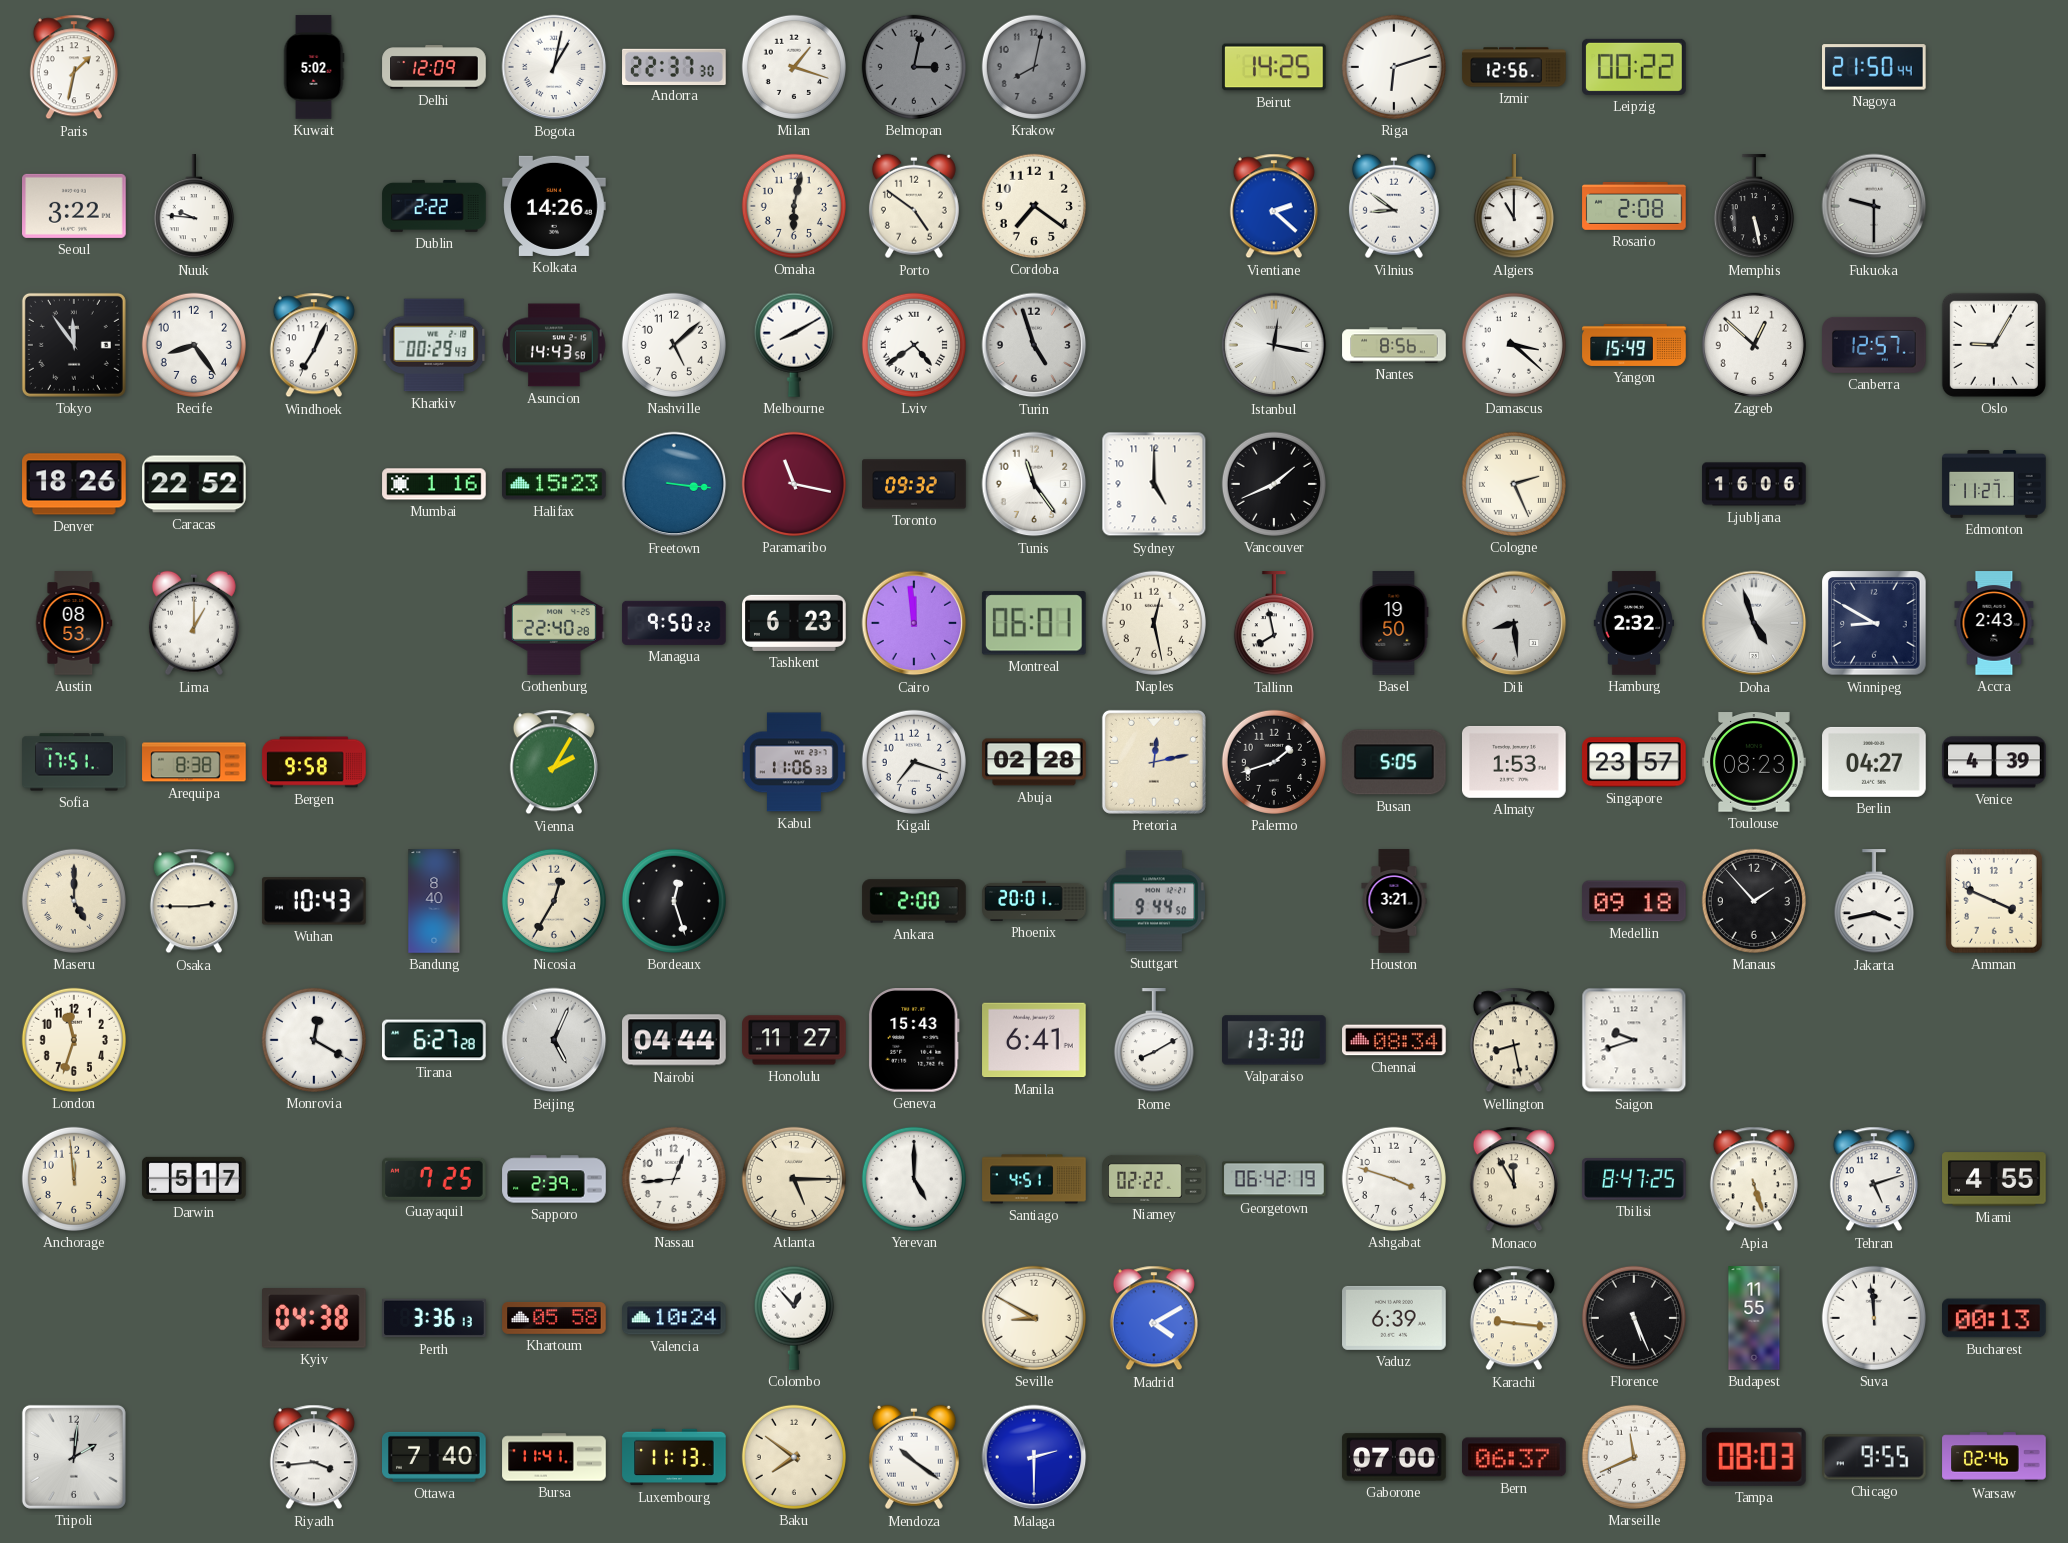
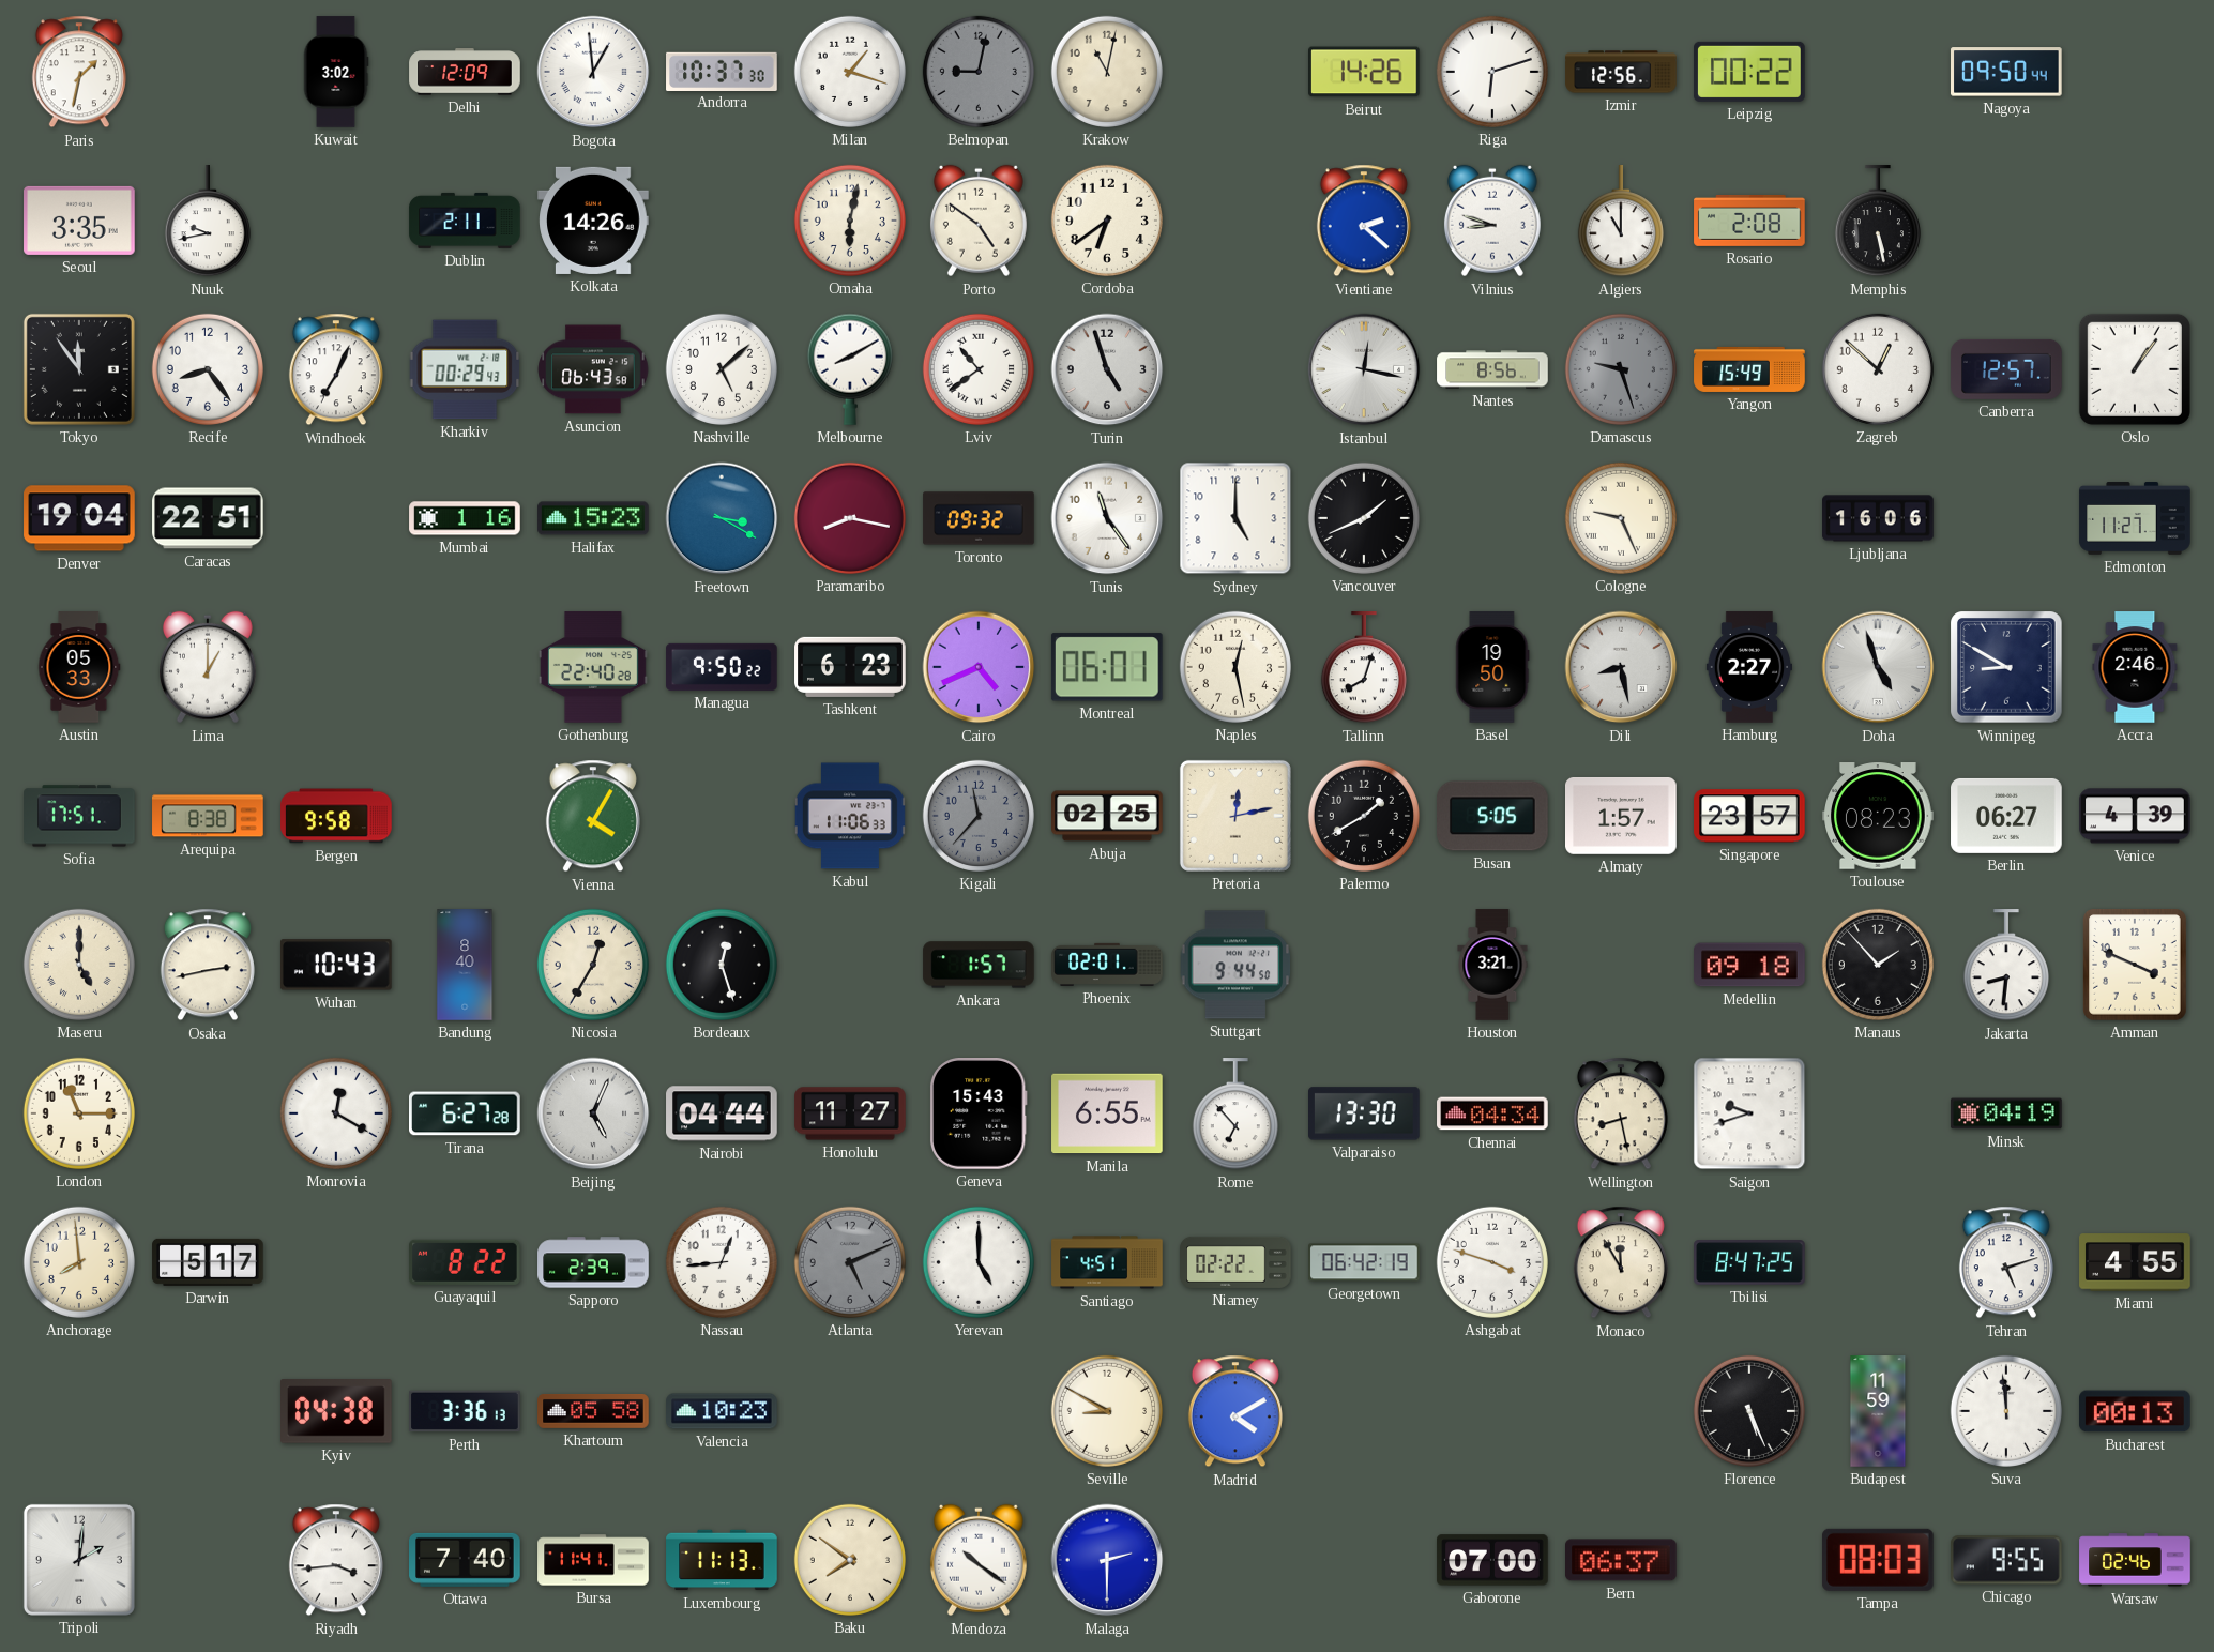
Kuwait: 5:02 -> 3:02 (336, 72)
Bogota: 1:02 -> 12:59 (593, 72)
Andorra: 22:37 -> 10:37 (722, 71)
Belmopan: 3:02 -> 9:02 (979, 72)
Krakow: 8:02 -> 11:02 (1107, 72)
Krakow dial: grey -> cream (1107, 72)
Beirut: 14:25 -> 14:26 (1365, 72)
Nagoya: 21:50 -> 09:50 (2007, 72)
Seoul: 3:22 -> 3:35 (79, 221)
Nuuk: 9:46 -> 9:43 (208, 222)
Dublin: 2:22 -> 2:11 (465, 221)
Cordoba: 7:21 -> 6:39 (1107, 221)
Vilnius: 8:51 -> 8:48 (1492, 221)
Fukuoka: 9:30 -> none (1874, 206)
Asuncion: 14:43 -> 06:43 (593, 369)
Lviv: 4:39 -> 10:39 (979, 369)
Damascus: 3:22 -> 9:27 (1621, 369)
Damascus dial: white -> grey (1621, 369)
Oslo: 9:05 -> 1:06 (2135, 369)
Denver: 18:26 -> 19:04 (79, 518)
Caracas: 22:52 -> 22:51 (208, 518)
Freetown: 3:16 -> 3:20 (722, 518)
Paramaribo: 11:17 -> 8:17 (850, 518)
Cologne: 2:26 -> 9:26 (1621, 518)
Austin: 08:53 -> 05:33 (79, 667)
Cairo: 11:59 -> 4:41 (979, 667)
Tallinn: 7:58 -> 8:03 (1364, 668)
Dili: 8:29 -> 8:28 (1621, 667)
Hamburg: 2:32 -> 2:27 (1748, 667)
Accra: 2:43 -> 2:46 (2135, 667)
Vienna: 2:05 -> 4:05 (593, 816)
Kigali: 7:18 -> 11:37 (979, 816)
Kigali dial: white -> grey (979, 816)
Abuja: 02:28 -> 02:25 (1107, 816)
Palermo: 1:42 -> 1:40 (1364, 816)
Almaty: 1:53 -> 1:57 (1621, 816)
Berlin: 04:27 -> 06:27 (2006, 816)
Osaka: 2:45 -> 2:43 (208, 965)
Ankara: 2:00 -> 1:57 (979, 965)
Phoenix: 20:01 -> 02:01 (1107, 965)
Jakarta: 3:43 -> 8:31 (2006, 966)
London: 11:33 -> 11:15 (79, 1113)
Manila: 6:41 -> 6:55 (1107, 1113)
Rome: 8:10 -> 6:53 (1235, 1115)
Chennai: 08:34 -> 04:34 (1492, 1113)
Minsk: none -> 04:19 (2006, 1113)
Anchorage: 11:59 -> 7:59 (79, 1262)
Guayaquil: 7:25 -> 8:22 (466, 1262)
Atlanta: 5:15 -> 5:11 (850, 1262)
Atlanta dial: cream -> grey (850, 1262)
Apia: 5:27 -> none (1754, 1179)
Valencia: 10:24 -> 10:23 (722, 1411)
Colombo: 12:53 -> none (794, 1318)
Vaduz: 6:39 -> none (1394, 1318)
Karachi: 9:16 -> none (1514, 1318)
Budapest: 11:55 -> 11:59 (1878, 1411)
Marseille: 11:41 -> none (1634, 1457)
